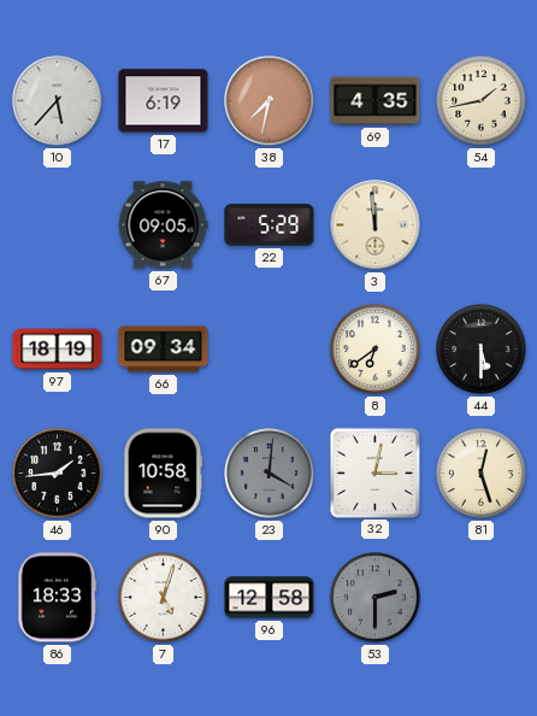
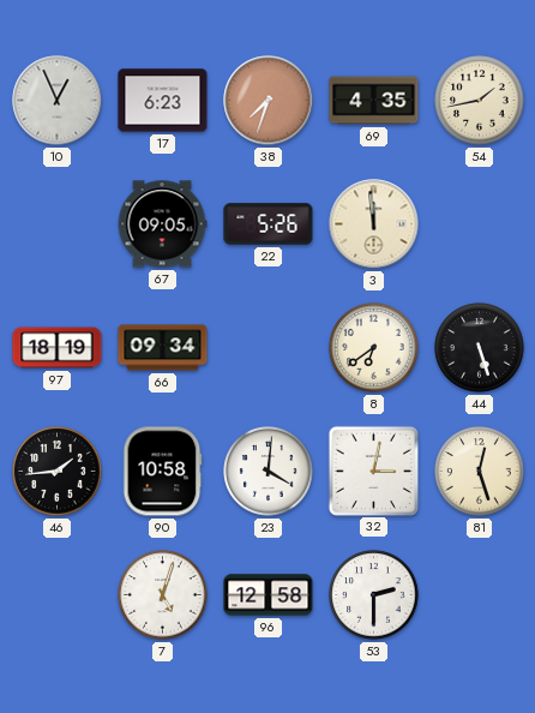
10: 5:37 -> 12:56 (58, 101)
17: 6:19 -> 6:23 (163, 101)
38: 7:32 -> 7:33 (269, 101)
22: 5:29 -> 5:26 (269, 224)
44: 5:30 -> 5:27 (480, 348)
23 dial: grey -> white (269, 472)
86: 18:33 -> none (57, 598)
53 dial: grey -> white (374, 595)
